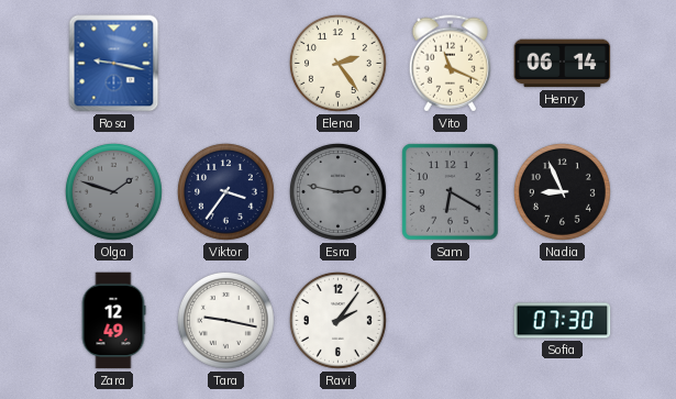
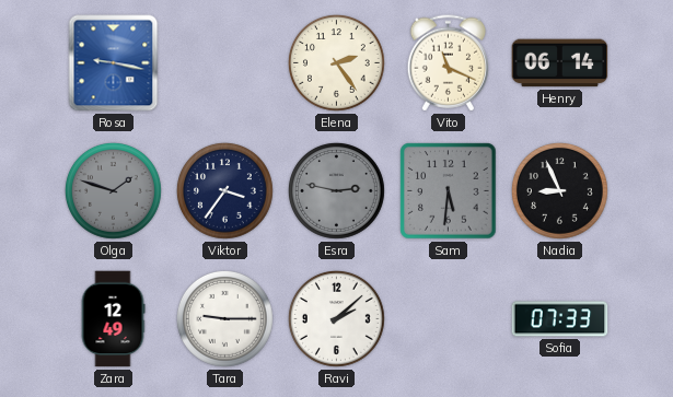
Sam: 6:20 -> 5:31 (449, 191)
Tara: 9:17 -> 9:15 (225, 319)
Ravi: 2:06 -> 2:08 (337, 319)
Sofia: 07:30 -> 07:33 (560, 319)
